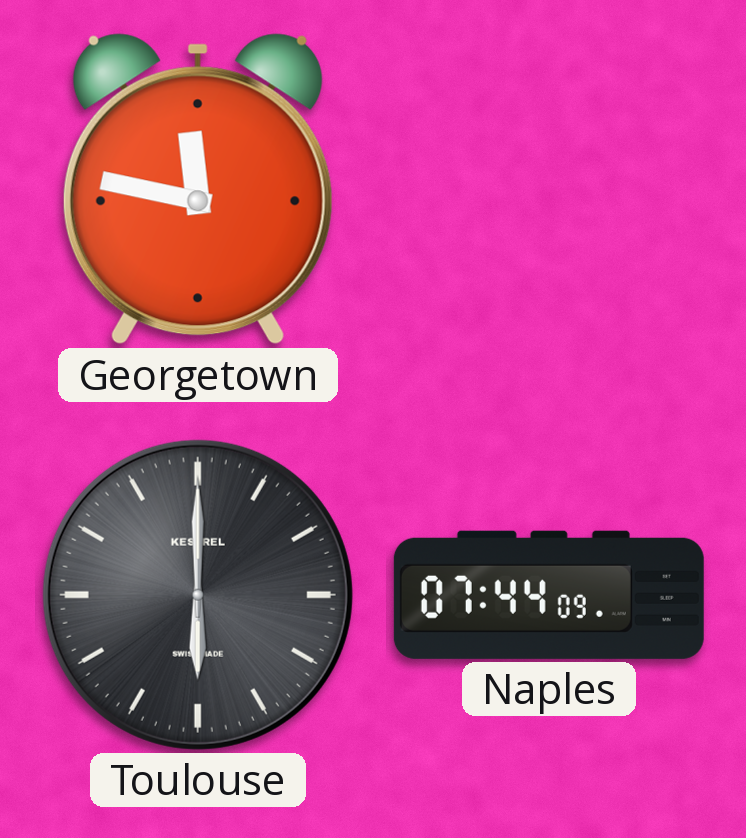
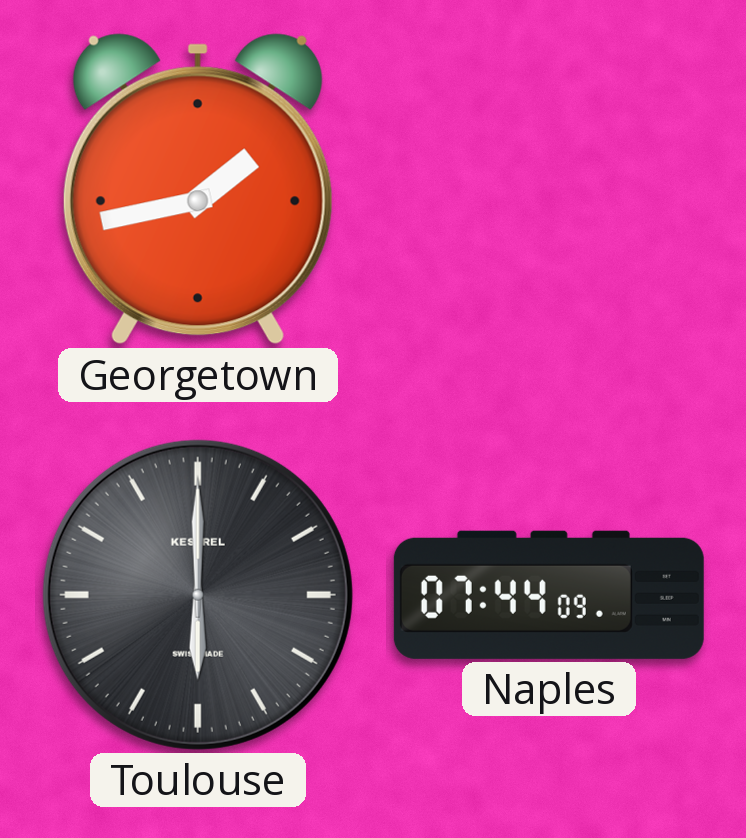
Georgetown: 11:47 -> 1:43 (198, 189)
